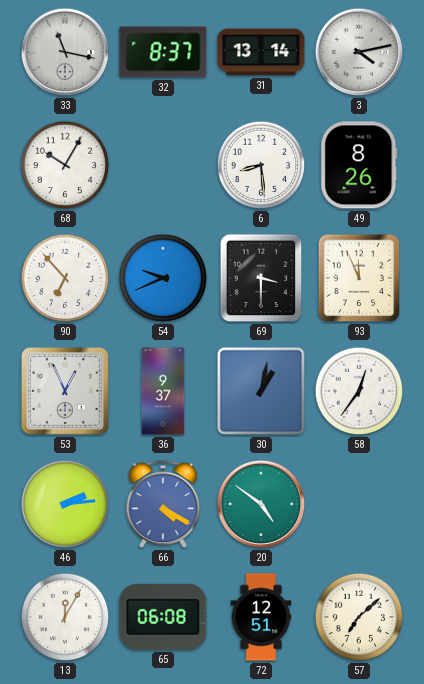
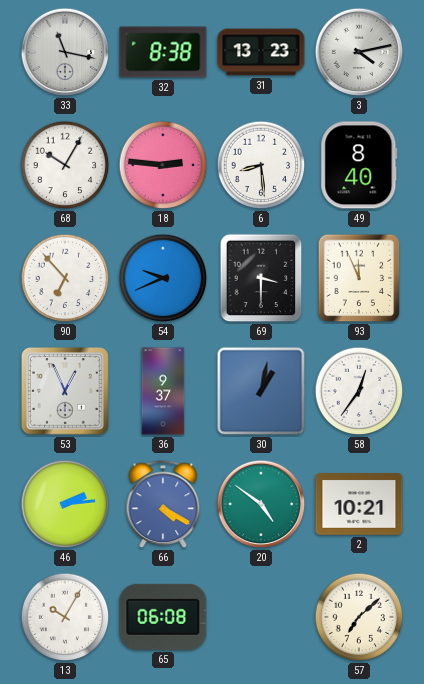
32: 8:37 -> 8:38 (163, 52)
31: 13:14 -> 13:23 (261, 52)
18: none -> 2:46 (163, 165)
49: 8:26 -> 8:40 (359, 165)
2: none -> 10:21 (359, 504)
13: 12:05 -> 10:05 (65, 617)
72: 12:51 -> none (261, 617)
